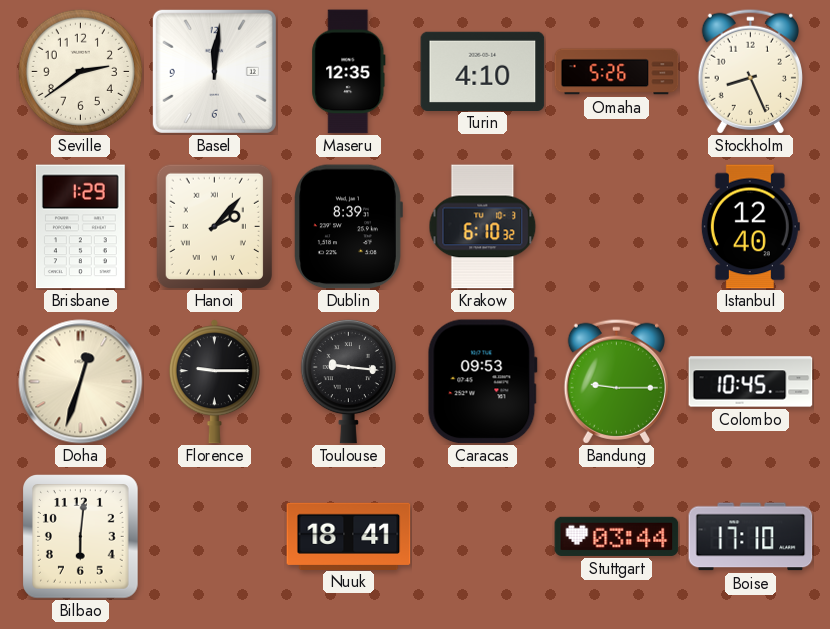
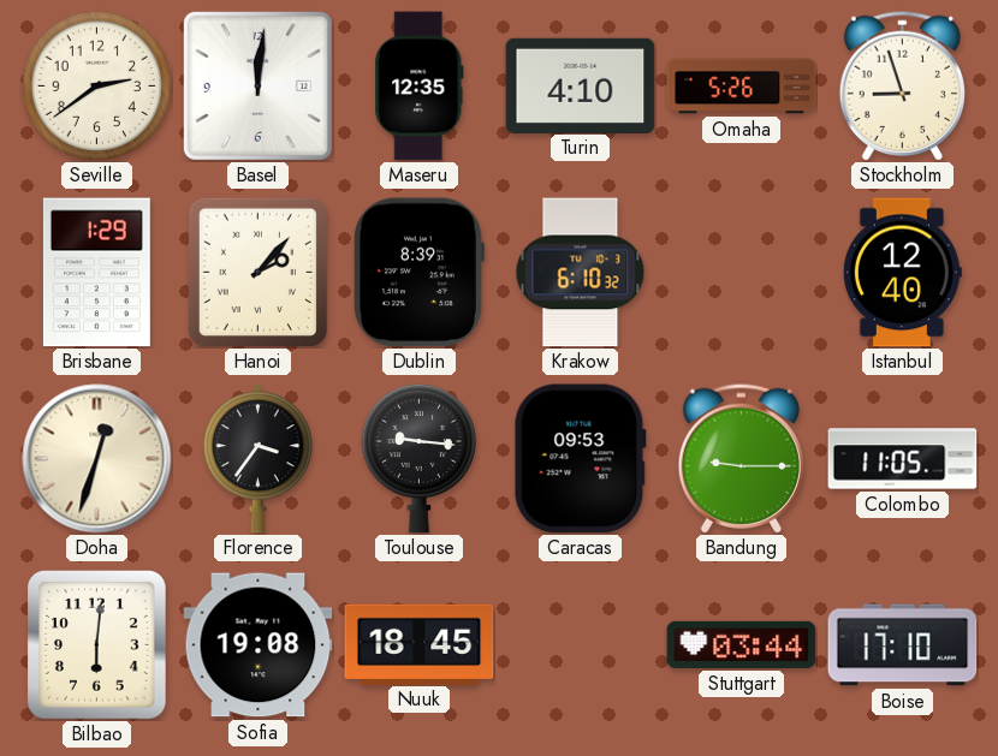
Stockholm: 8:26 -> 8:57 (902, 85)
Florence: 9:15 -> 3:36 (257, 459)
Colombo: 10:45 -> 11:05 (903, 459)
Sofia: none -> 19:08 (259, 645)
Nuuk: 18:41 -> 18:45 (420, 644)
